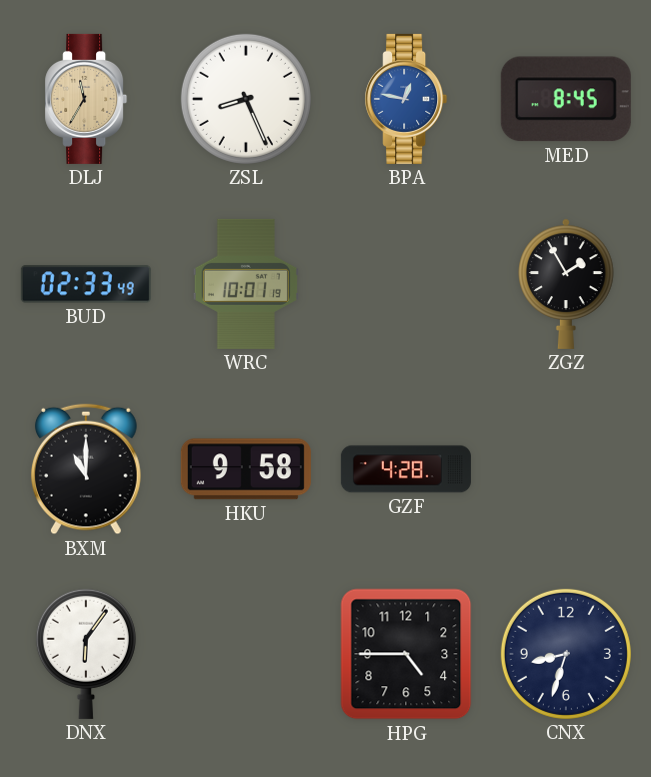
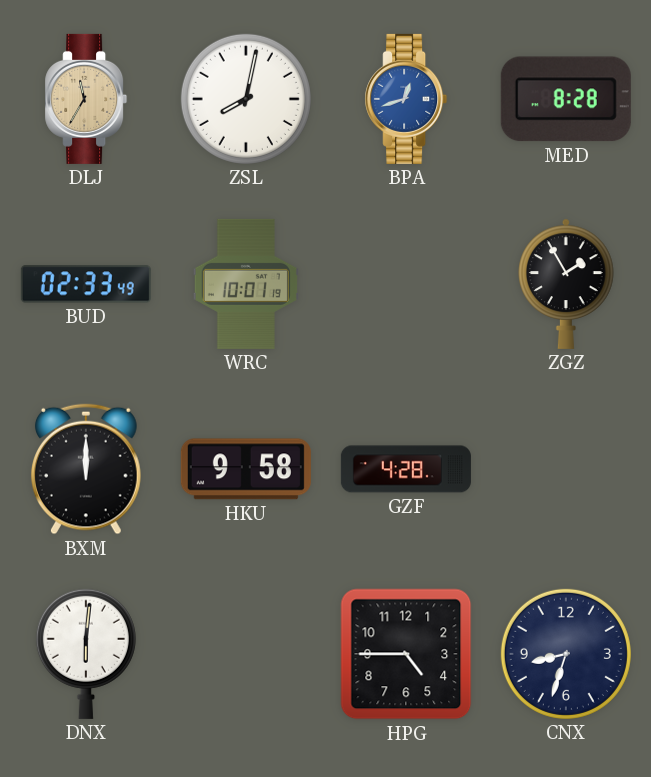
ZSL: 8:26 -> 8:02 (246, 99)
BPA: 12:47 -> 12:42 (406, 99)
MED: 8:45 -> 8:28 (566, 99)
BXM: 11:00 -> 12:00 (86, 469)
DNX: 6:06 -> 6:01 (86, 654)
